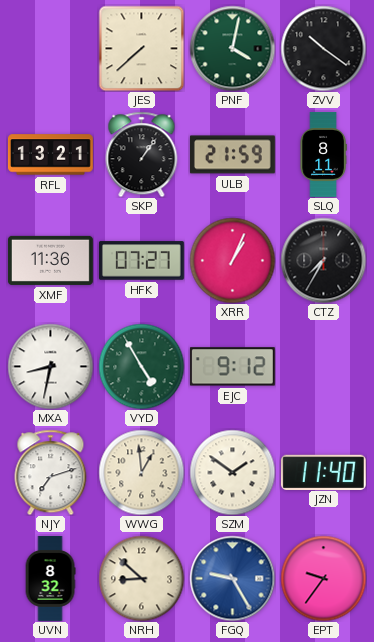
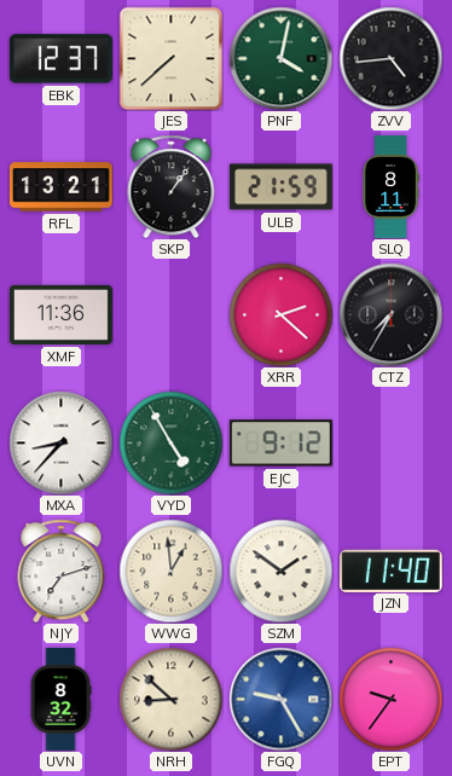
EBK: none -> 12:37 (60, 59)
ZVV: 10:21 -> 4:44 (390, 58)
HFK: 07:27 -> none (141, 261)
XRR: 1:04 -> 2:22 (280, 314)
MXA: 8:32 -> 8:37 (60, 442)
